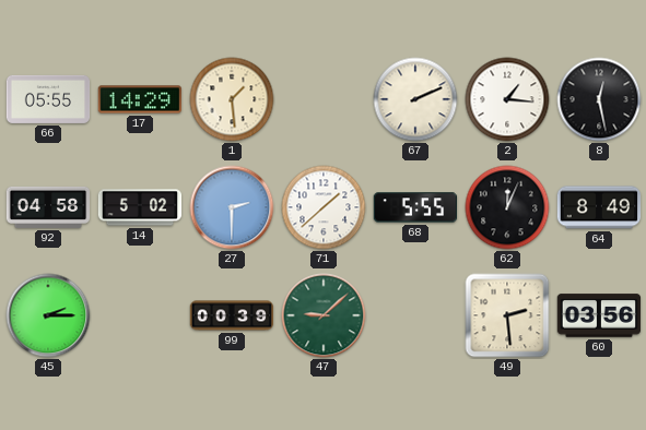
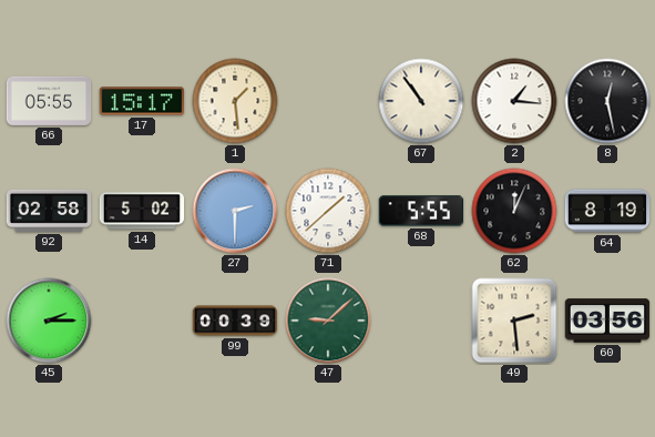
17: 14:29 -> 15:17 (142, 101)
67: 2:11 -> 10:54 (421, 101)
92: 04:58 -> 02:58 (49, 211)
64: 8:49 -> 8:19 (607, 211)
